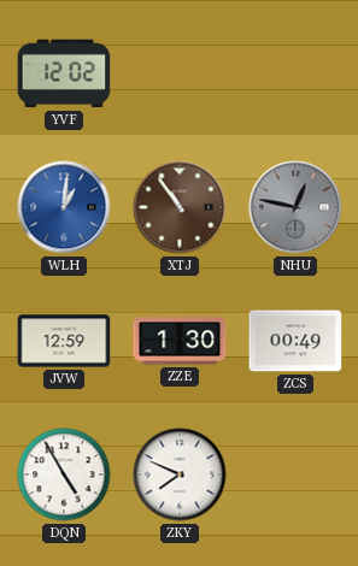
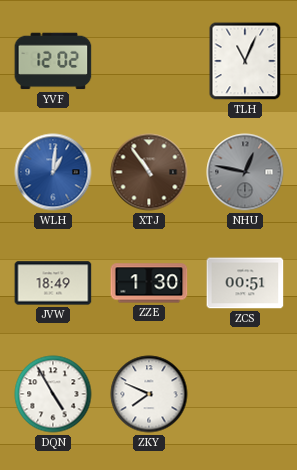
TLH: none -> 11:04 (245, 61)
JVW: 12:59 -> 18:49 (53, 283)
ZCS: 00:49 -> 00:51 (245, 283)
